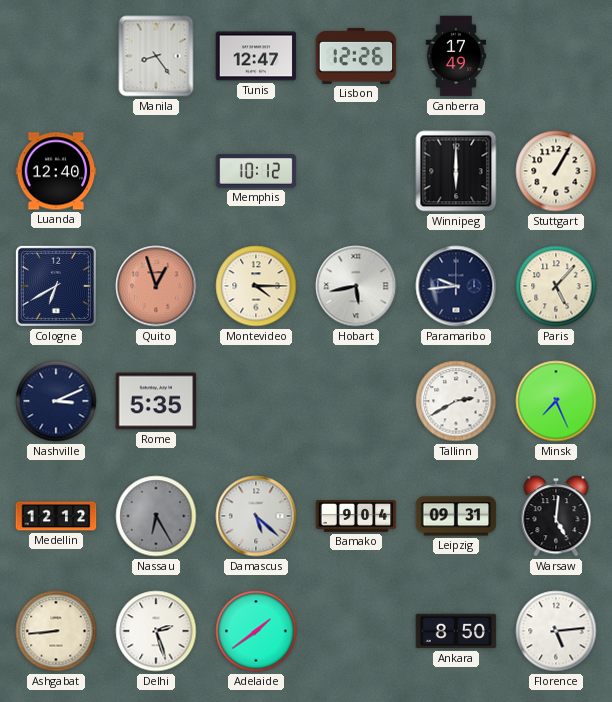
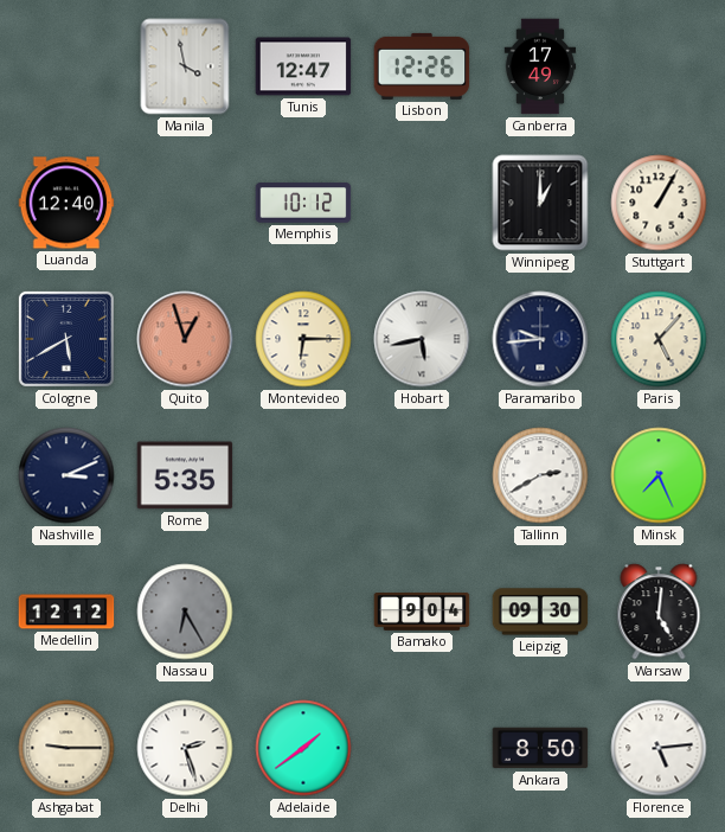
Manila: 8:24 -> 3:58 (185, 66)
Winnipeg: 6:00 -> 1:00 (540, 203)
Cologne: 6:40 -> 5:40 (66, 339)
Montevideo: 4:15 -> 6:15 (303, 339)
Damascus: 5:22 -> none (256, 516)
Leipzig: 09:31 -> 09:30 (540, 612)
Ashgabat: 8:44 -> 9:15 (66, 748)
